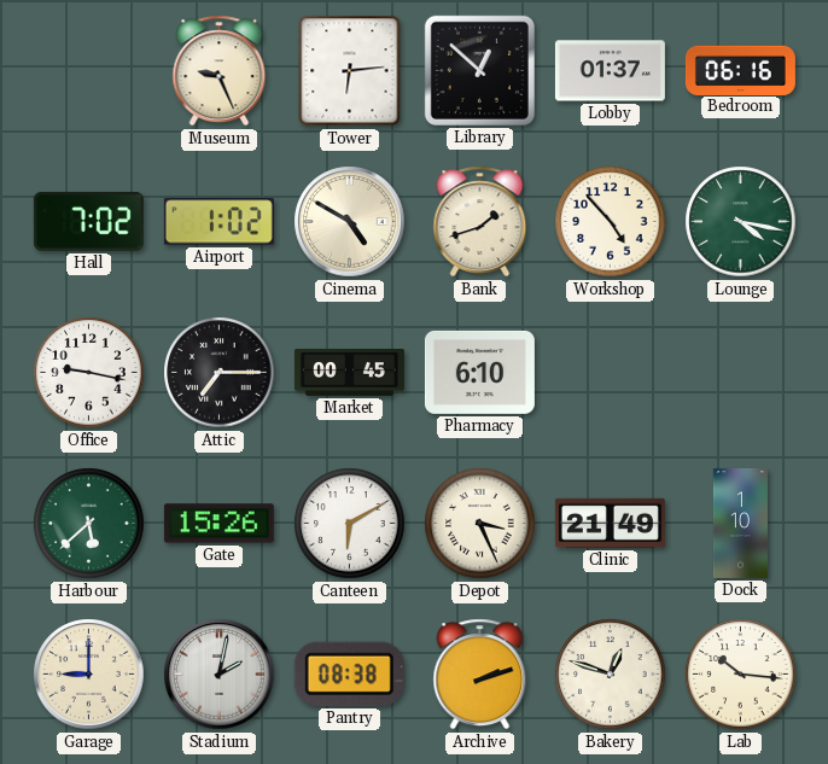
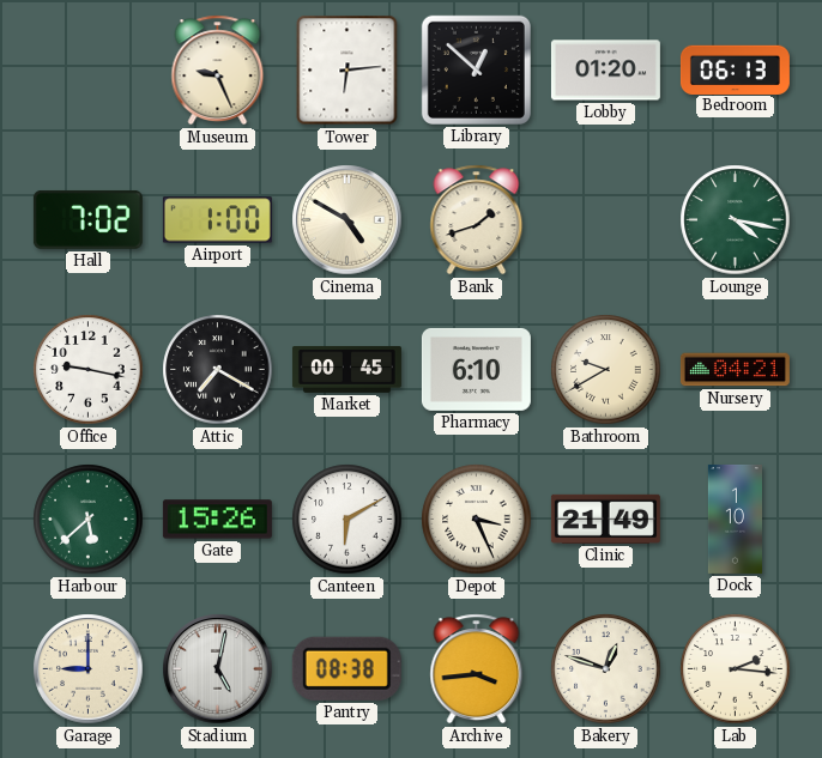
Lobby: 01:37 -> 01:20 (605, 71)
Bedroom: 06:16 -> 06:13 (735, 69)
Airport: 1:02 -> 1:00 (217, 220)
Workshop: 4:53 -> none (611, 222)
Attic: 7:15 -> 7:20 (218, 370)
Bathroom: none -> 9:40 (606, 370)
Nursery: none -> 04:21 (735, 370)
Stadium: 2:02 -> 5:02 (218, 669)
Archive: 2:12 -> 3:44 (477, 669)
Lab: 10:16 -> 2:16 (736, 669)
